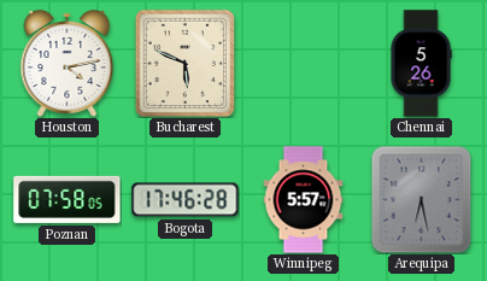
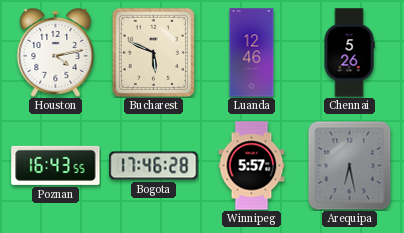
Luanda: none -> 12:46 (252, 53)
Poznan: 07:58 -> 16:43 (56, 165)
